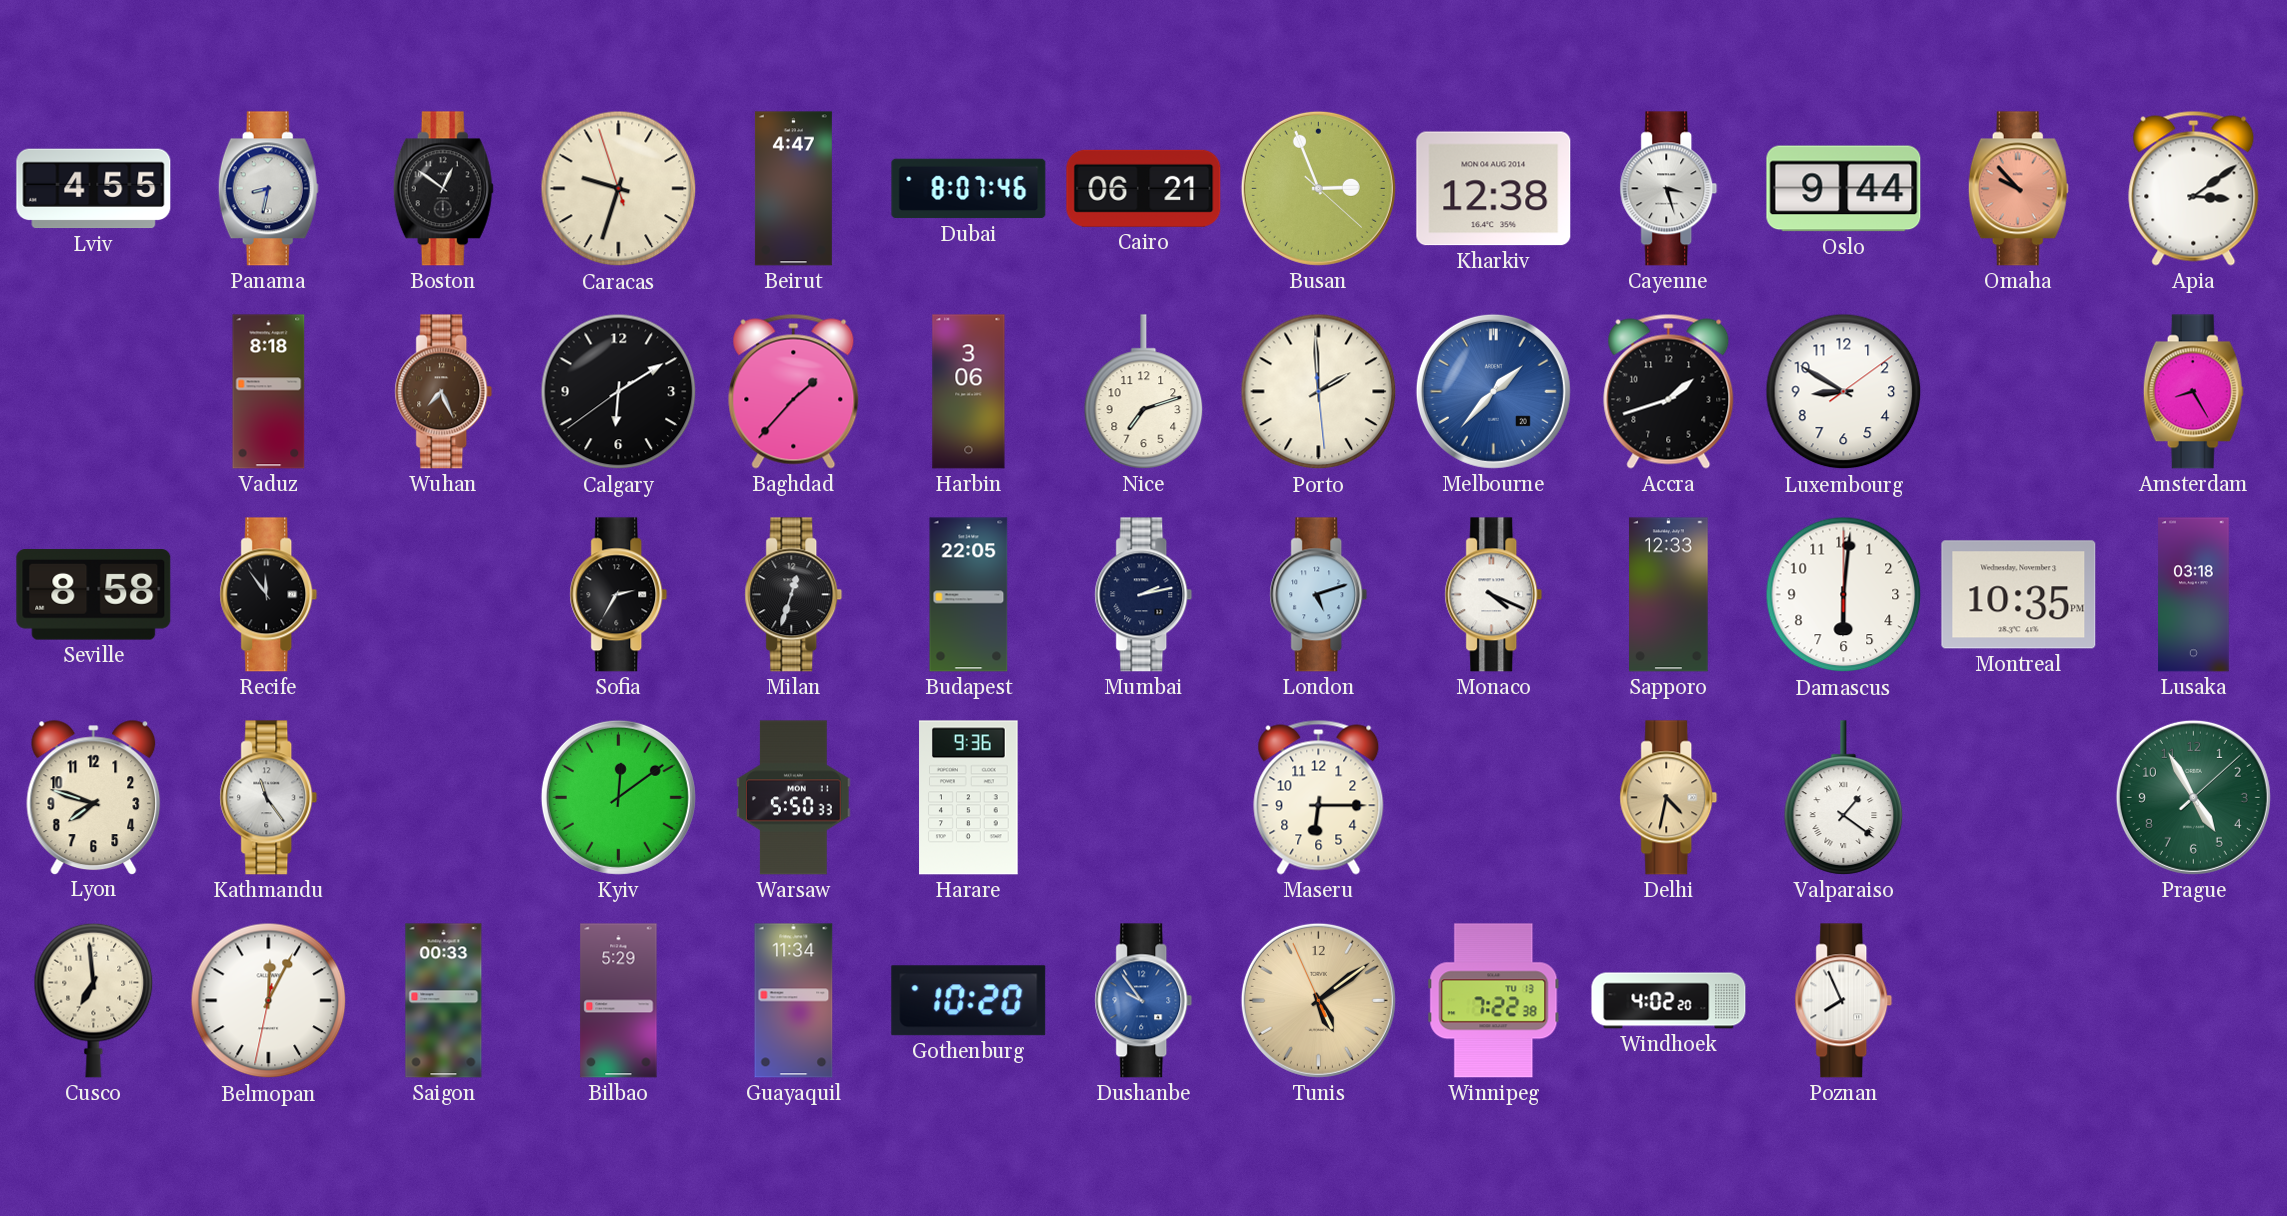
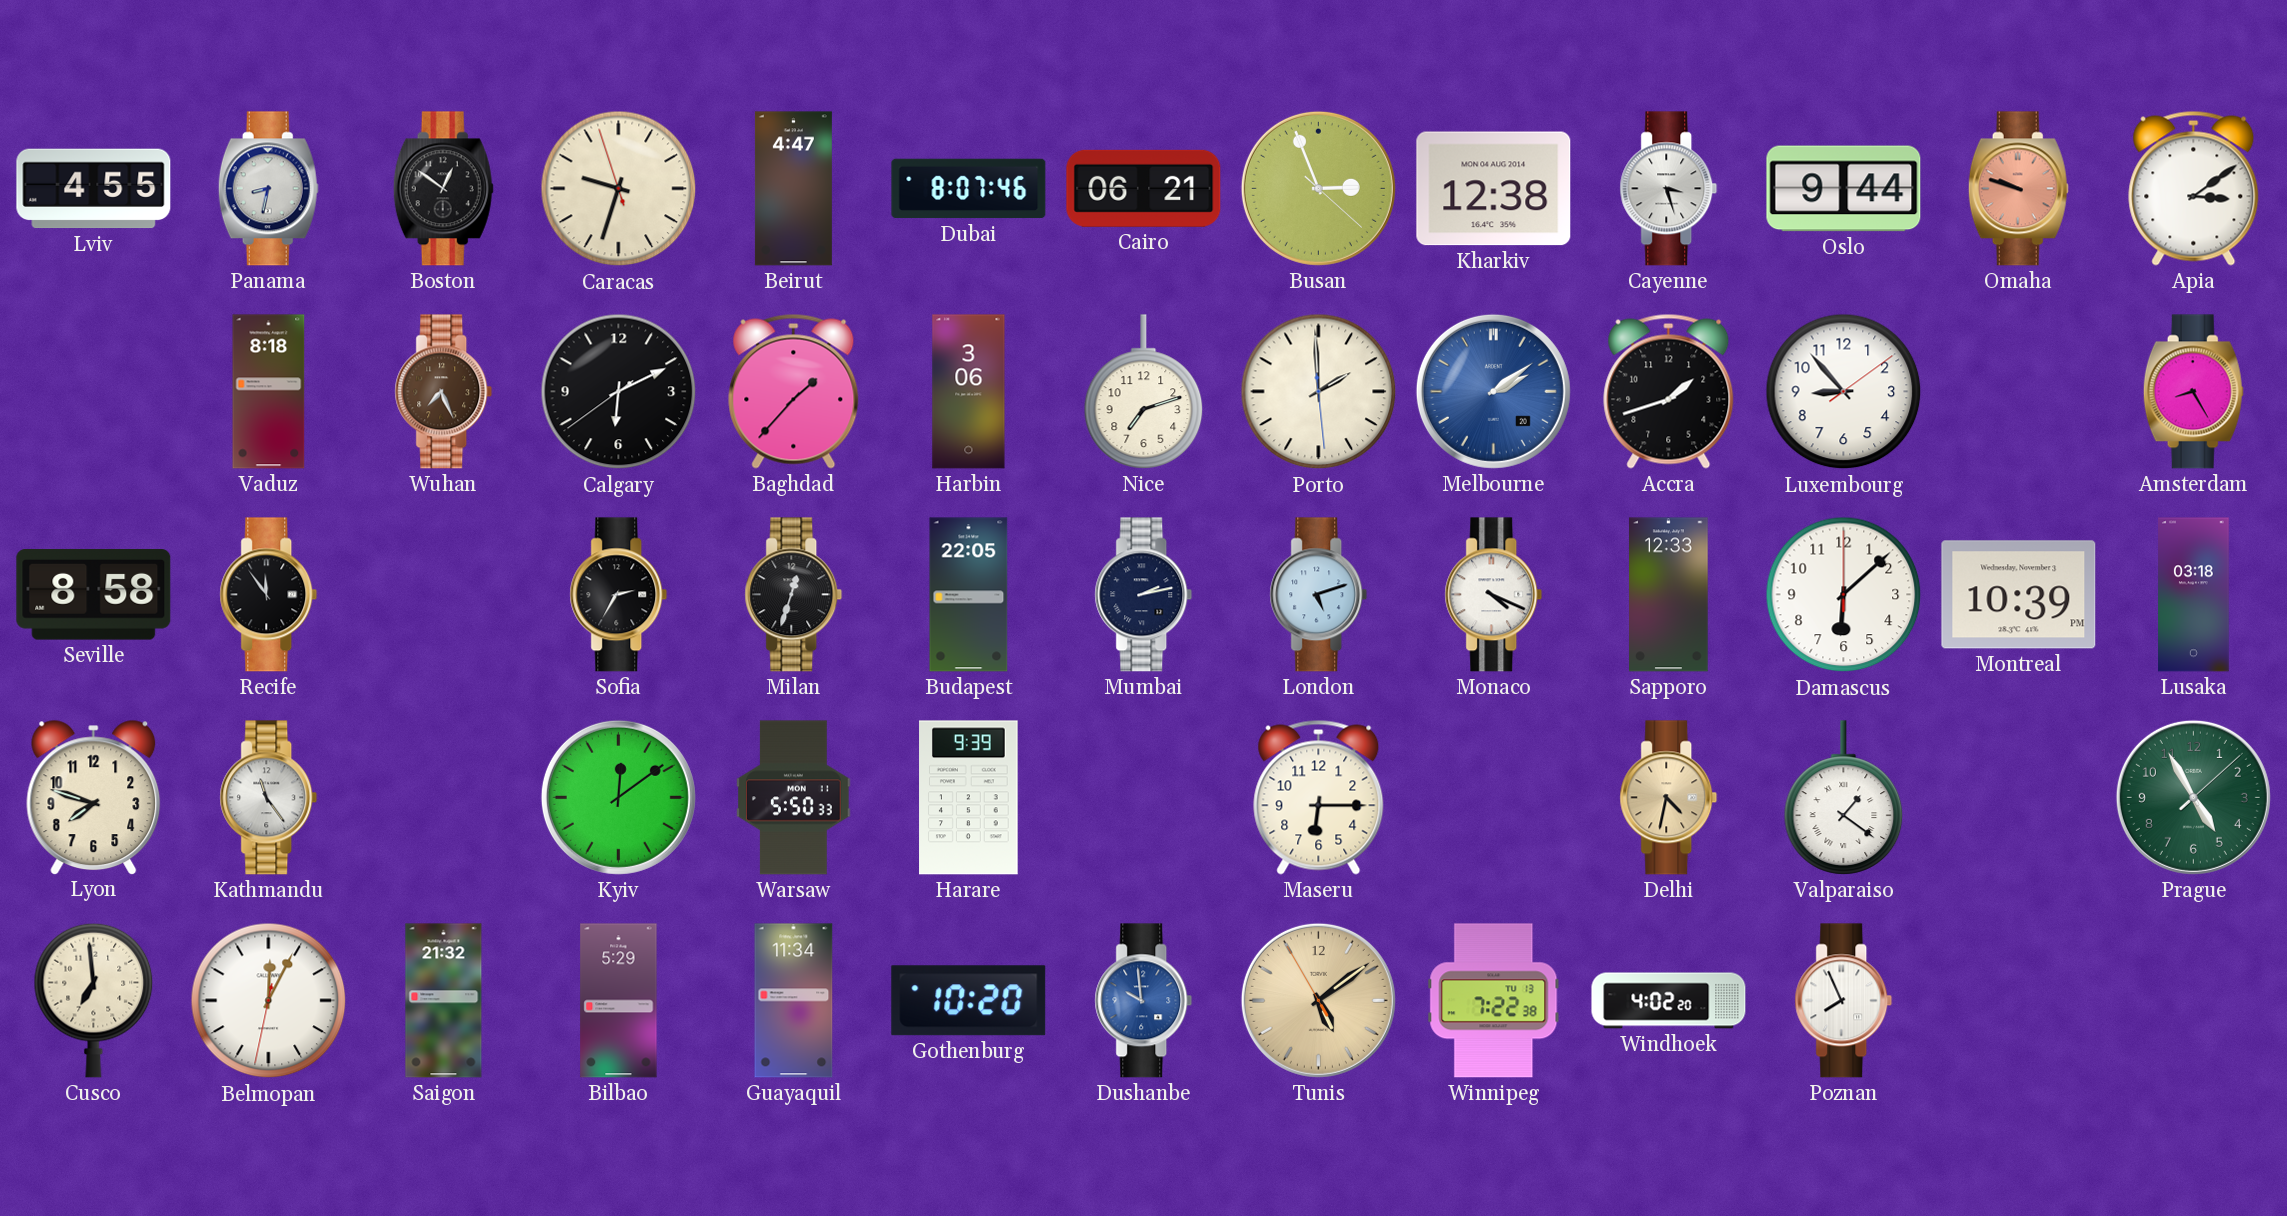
Omaha: 9:53 -> 9:48 (2018, 189)
Calgary: 6:09 -> 6:10 (619, 392)
Melbourne: 1:37 -> 2:09 (1493, 391)
Luxembourg: 8:50 -> 8:53 (1844, 392)
Damascus: 6:01 -> 6:08 (1844, 595)
Montreal: 10:35 -> 10:39 (2019, 595)
Harare: 9:36 -> 9:39 (969, 798)
Saigon: 00:33 -> 21:32 (444, 1001)
Dushanbe: 9:54 -> 9:59 (1144, 1001)
Tunis: 5:08:56 -> 5:08:55 (1318, 1000)
